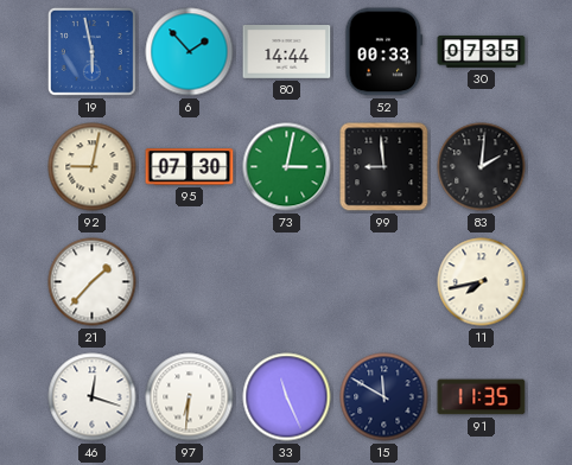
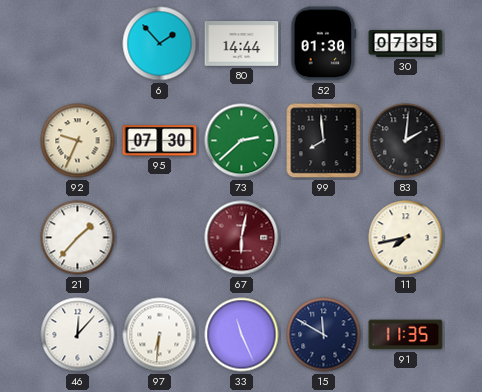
19: 5:58 -> none (91, 51)
52: 00:33 -> 01:30 (324, 44)
92: 9:02 -> 9:34 (78, 141)
73: 3:02 -> 2:38 (242, 141)
99: 8:59 -> 7:59 (324, 141)
67: none -> 6:02 (242, 238)
46: 12:18 -> 12:07 (78, 335)
